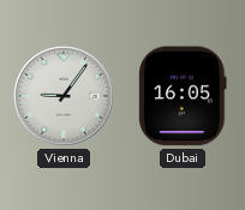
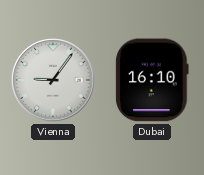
Dubai: 16:05 -> 16:10 (152, 80)
